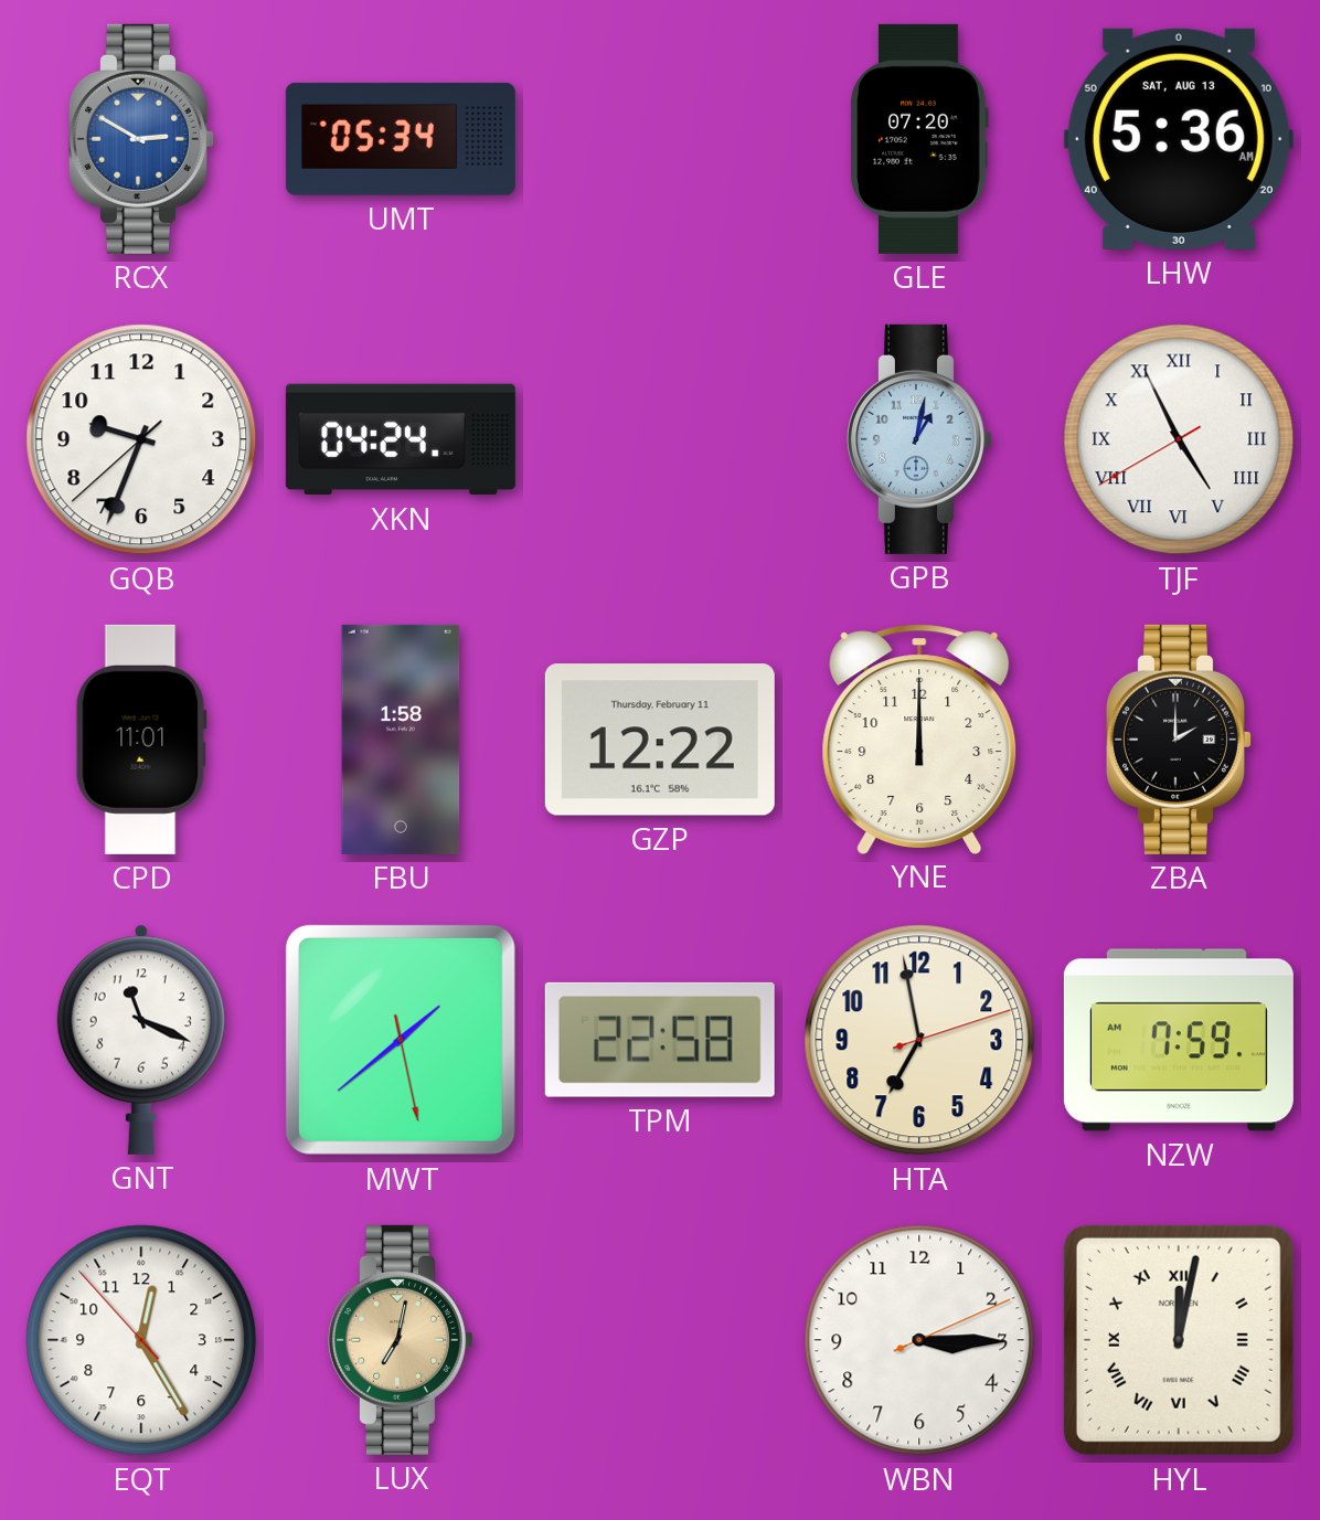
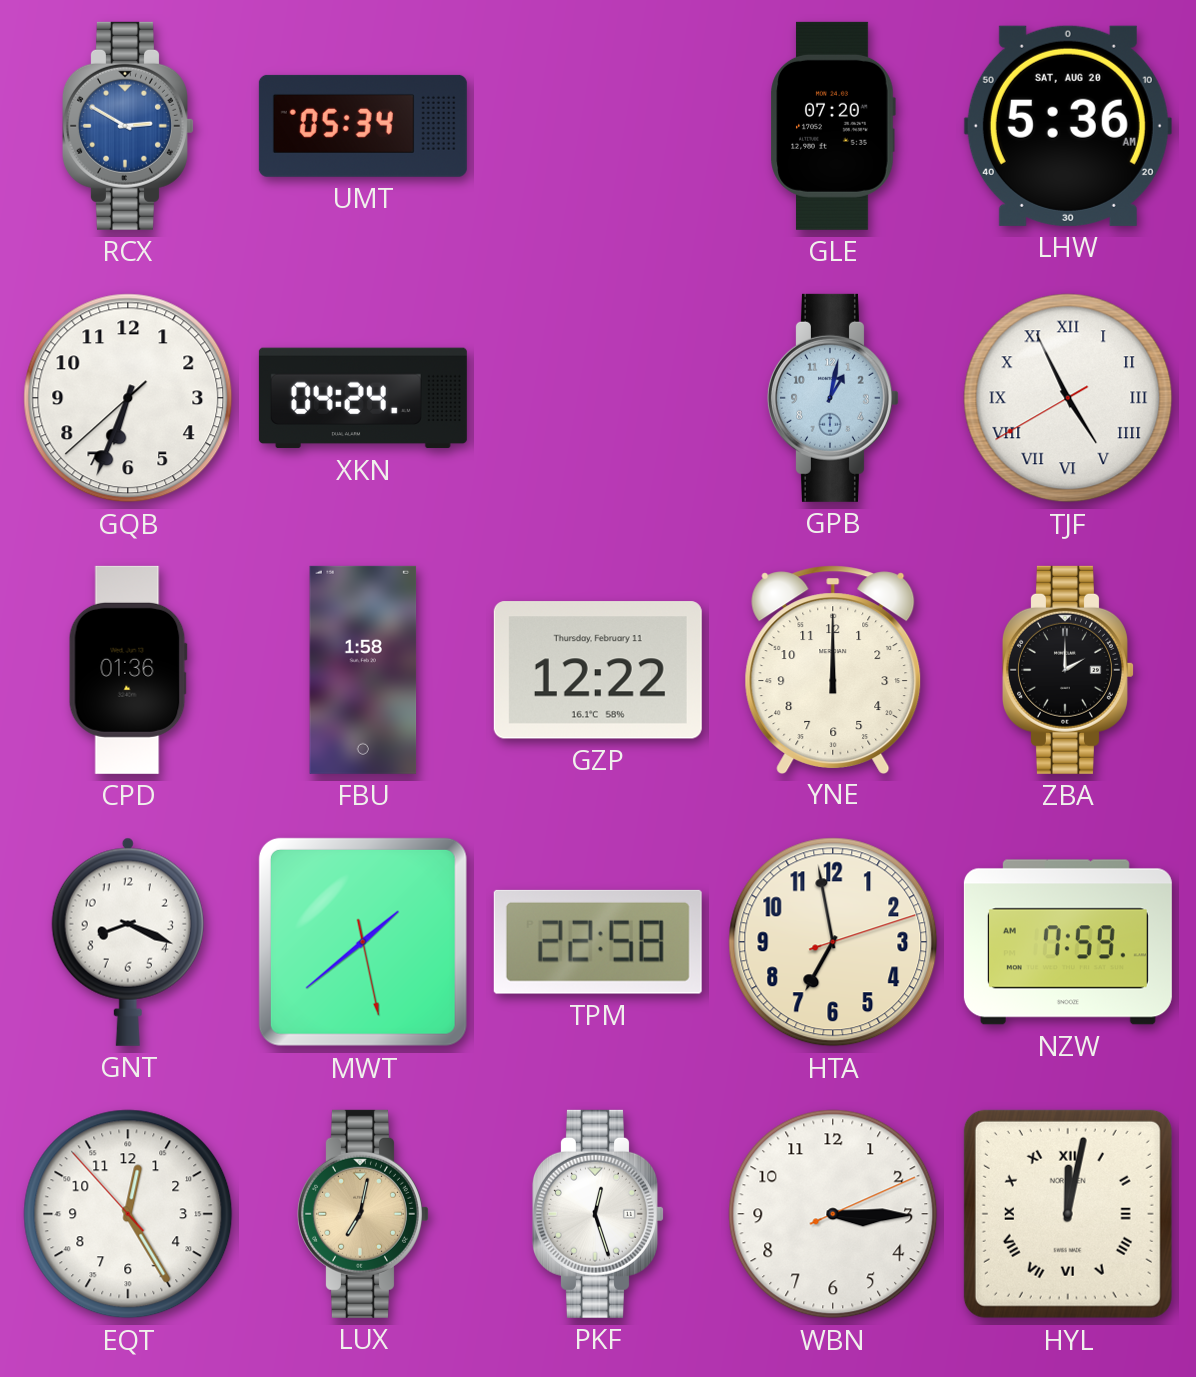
LHW date: SAT, AUG 13 -> SAT, AUG 20 (1068, 126)
GQB: 9:33 -> 6:33 (128, 398)
CPD: 11:01 -> 01:36 (128, 670)
GNT: 11:19 -> 8:19 (128, 942)
PKF: none -> 12:27 (598, 1214)
